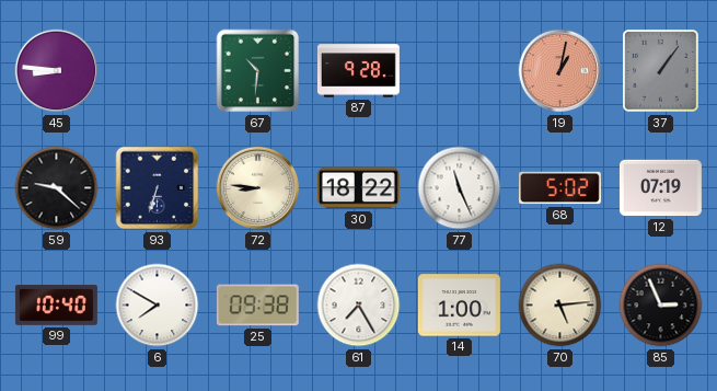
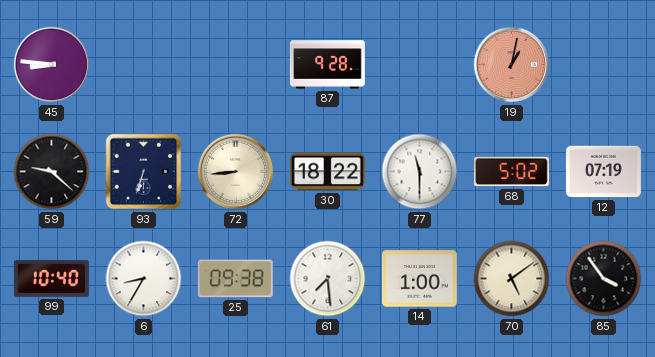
67: 10:31 -> none (258, 71)
37: 1:06 -> none (661, 71)
72: 8:46 -> 8:44 (236, 172)
77: 11:26 -> 11:30 (420, 172)
6: 7:50 -> 8:35 (144, 279)
61: 7:25 -> 7:29 (328, 279)
70: 5:14 -> 5:09 (512, 279)
85: 2:56 -> 3:54 (604, 279)
